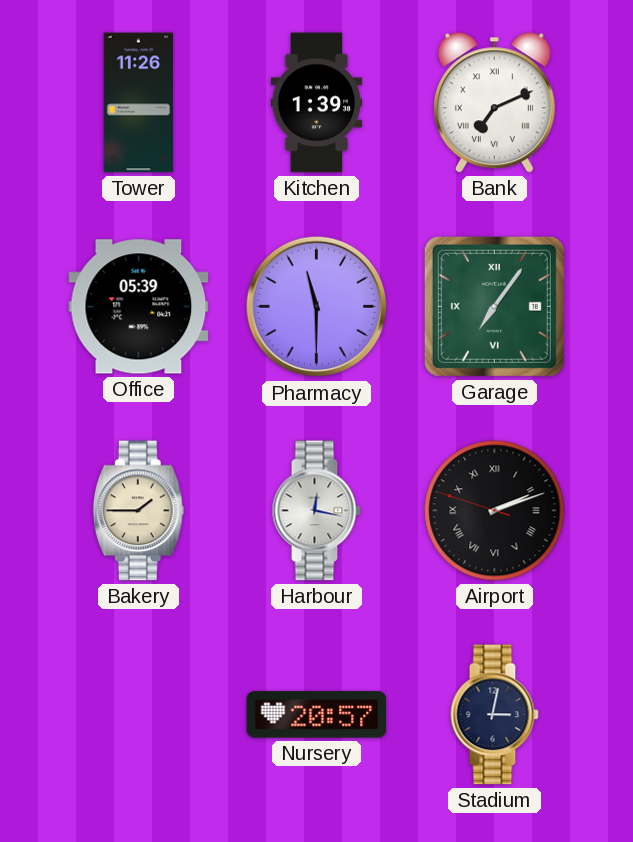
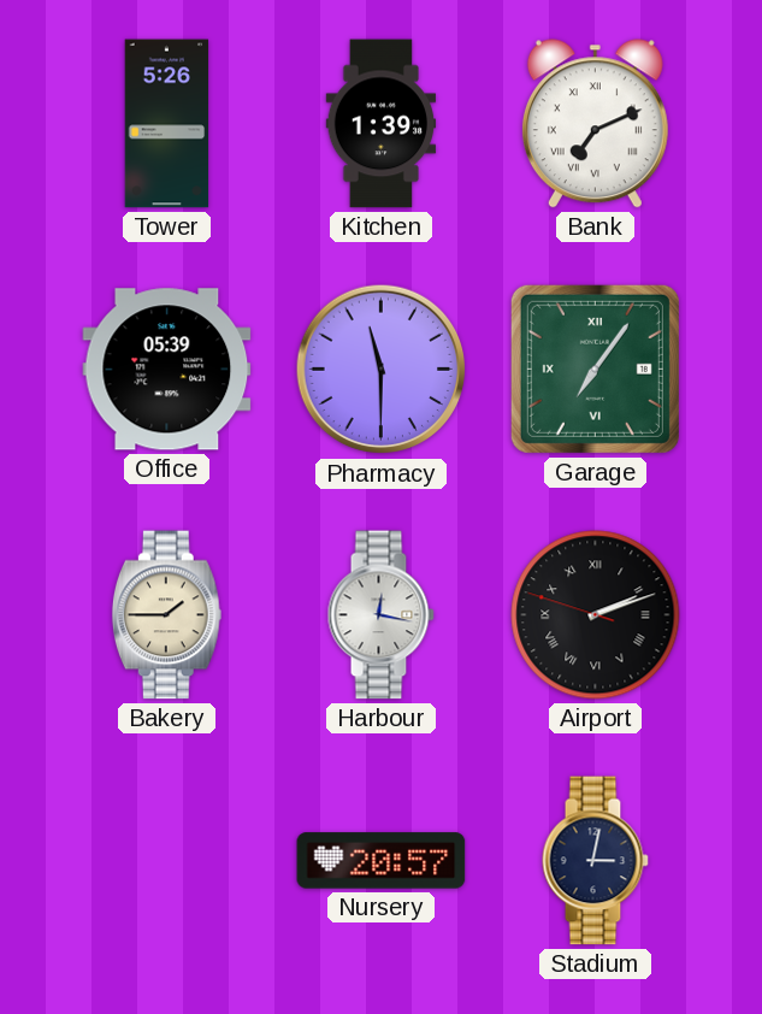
Tower: 11:26 -> 5:26 (167, 124)
